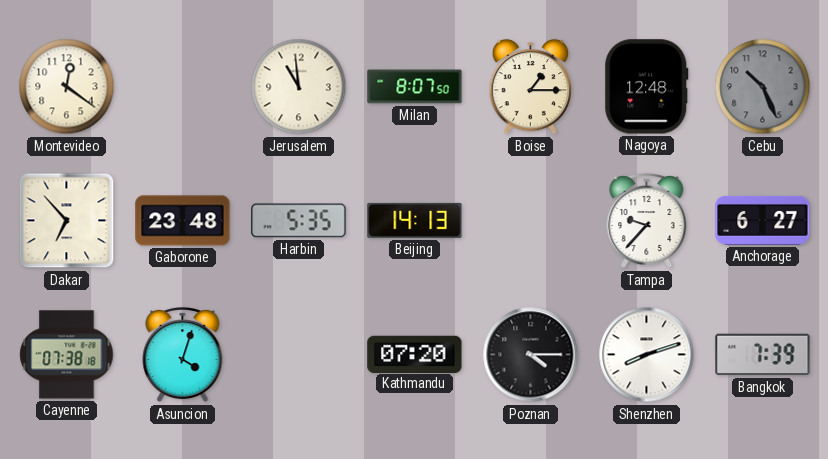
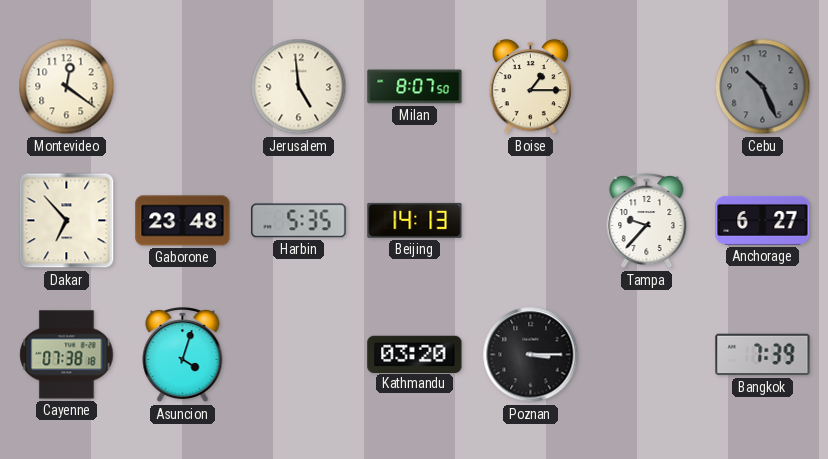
Jerusalem: 10:59 -> 4:59 (299, 87)
Nagoya: 12:48 -> none (647, 87)
Kathmandu: 07:20 -> 03:20 (415, 354)
Poznan: 4:15 -> 3:15 (531, 355)
Shenzhen: 8:12 -> none (647, 355)
